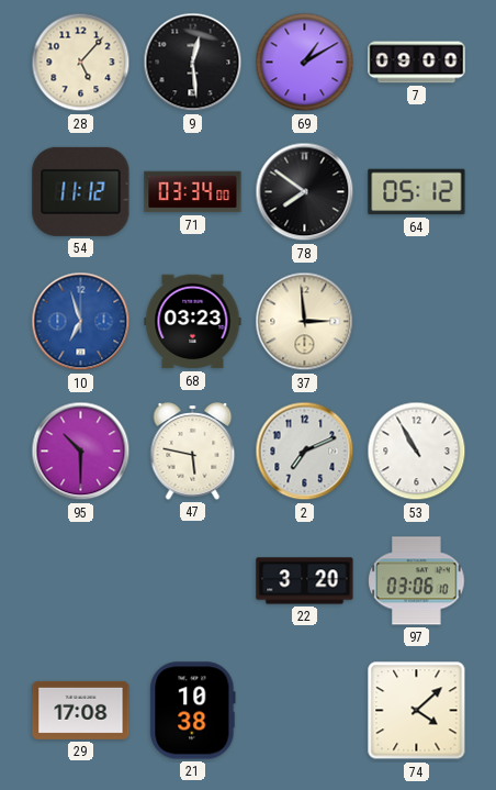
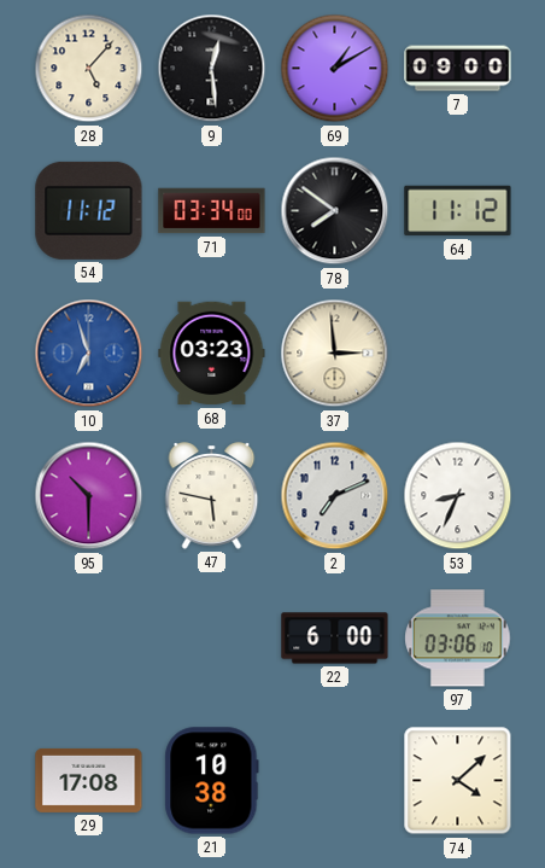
64: 05:12 -> 11:12 (458, 211)
53: 10:55 -> 8:34 (458, 496)
22: 3:20 -> 6:00 (335, 639)
